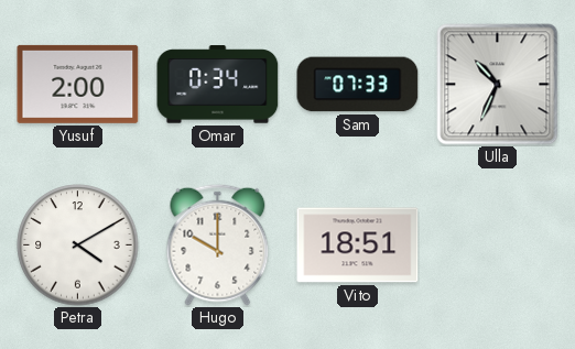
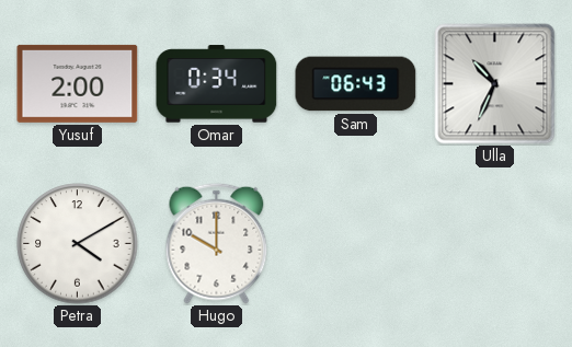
Sam: 07:33 -> 06:43 (356, 84)
Vito: 18:51 -> none (358, 246)
